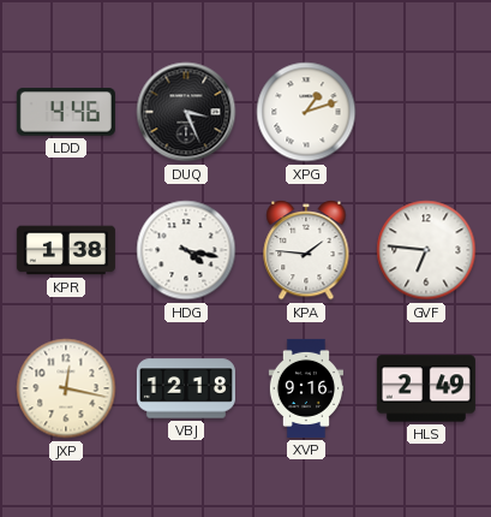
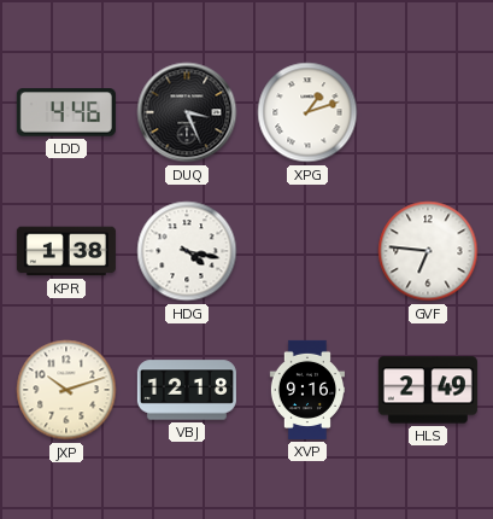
KPA: 1:46 -> none (306, 250)
JXP: 12:17 -> 10:12 (66, 390)
